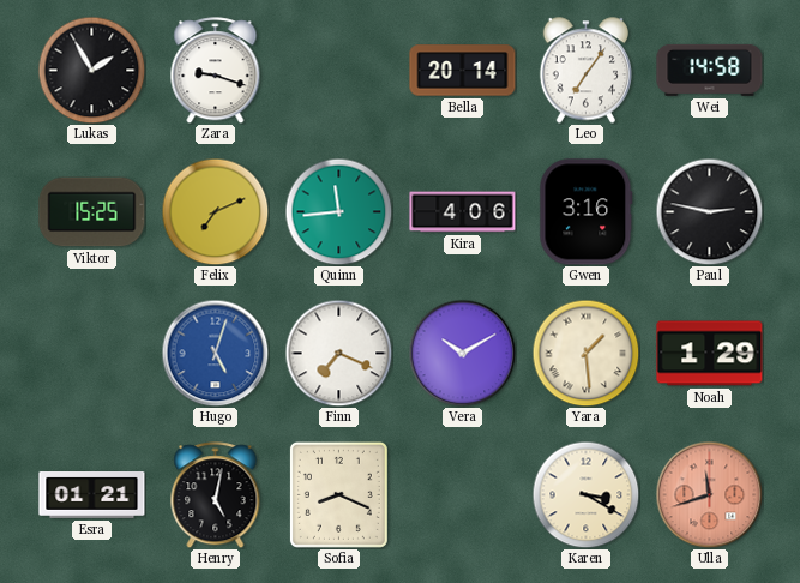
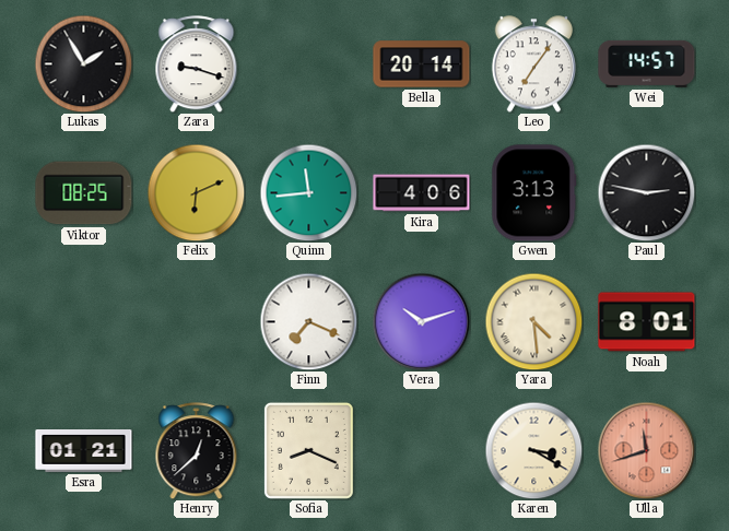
Wei: 14:58 -> 14:57 (647, 63)
Viktor: 15:25 -> 08:25 (84, 193)
Felix: 7:11 -> 6:11 (196, 192)
Gwen: 3:16 -> 3:13 (534, 193)
Hugo: 5:03 -> none (215, 353)
Vera: 10:10 -> 10:12 (421, 321)
Yara: 1:29 -> 4:29 (533, 321)
Noah: 1:29 -> 8:01 (647, 322)
Henry: 5:02 -> 12:38 (197, 451)
